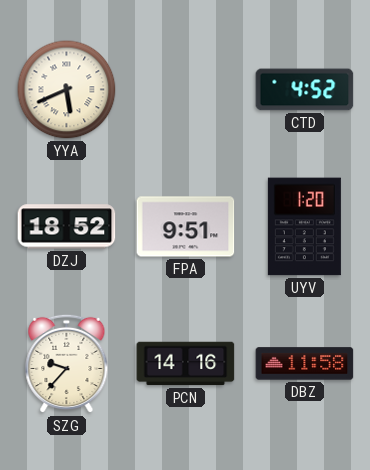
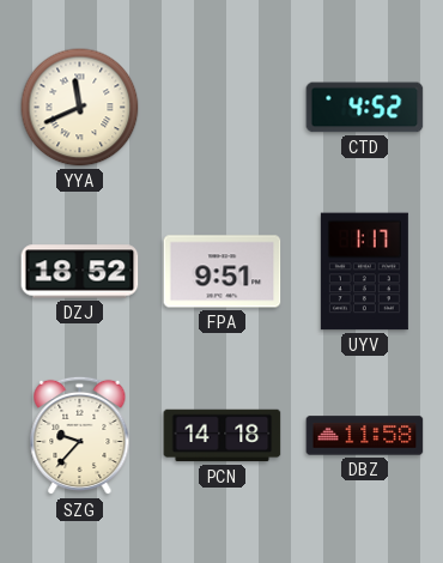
YYA: 5:41 -> 11:41 (80, 108)
UYV: 1:20 -> 1:17 (364, 272)
PCN: 14:16 -> 14:18 (223, 436)
